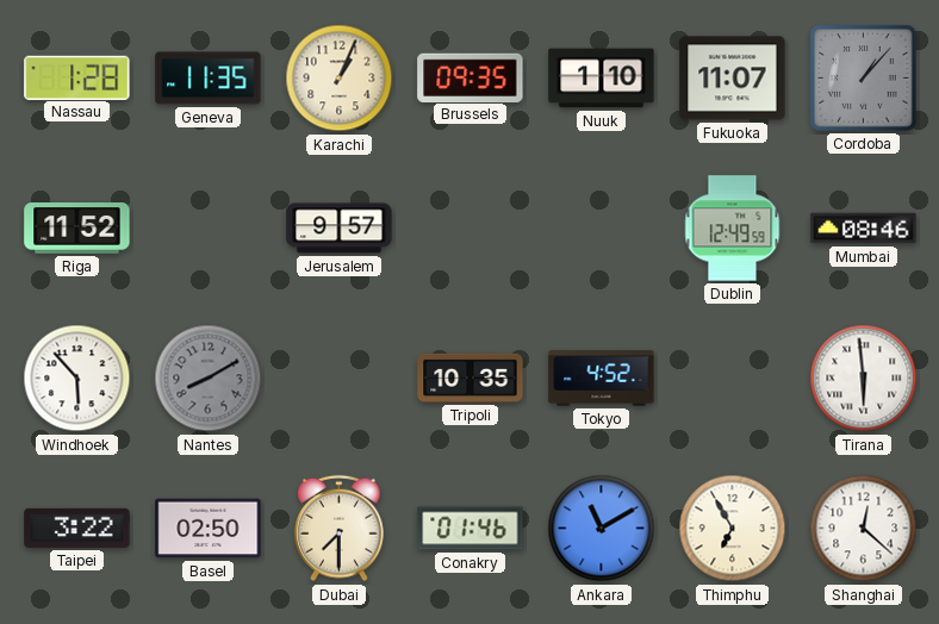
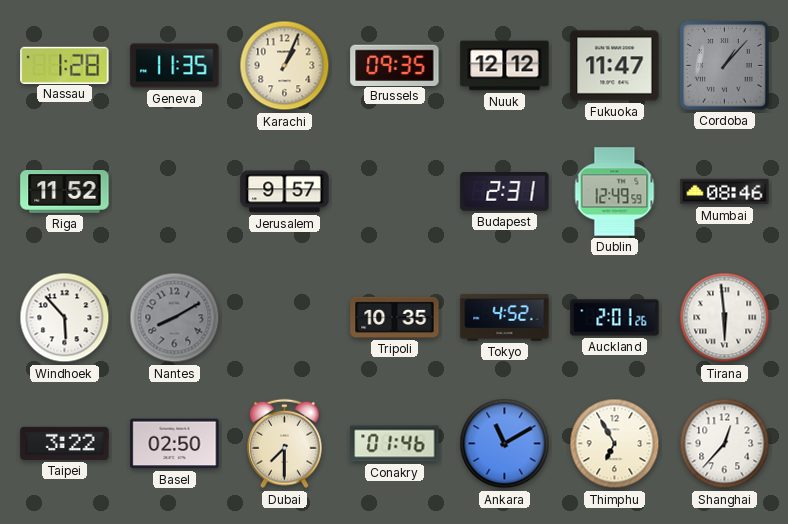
Nuuk: 1:10 -> 12:12 (505, 66)
Fukuoka: 11:07 -> 11:47 (615, 66)
Budapest: none -> 2:31 (505, 192)
Auckland: none -> 2:01 (615, 318)
Shanghai: 12:22 -> 12:37 (725, 444)
